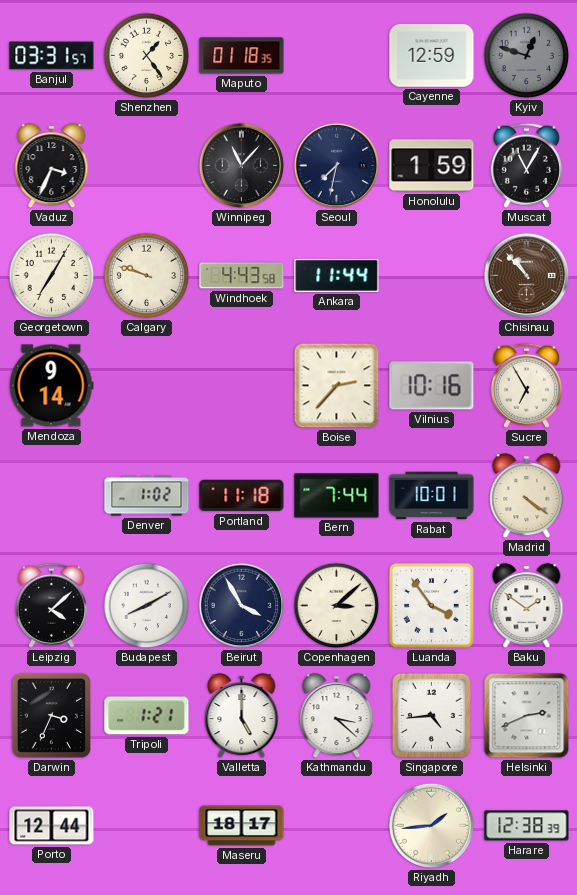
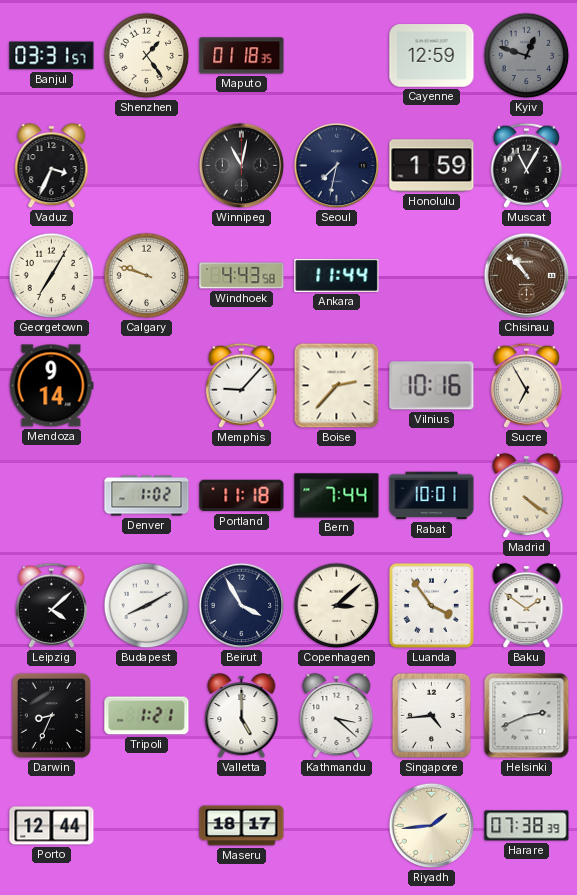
Winnipeg: 11:07 -> 11:02 (242, 166)
Memphis: none -> 9:07 (241, 385)
Darwin: 3:34 -> 8:34 (51, 715)
Harare: 12:38 -> 07:38 (527, 826)
